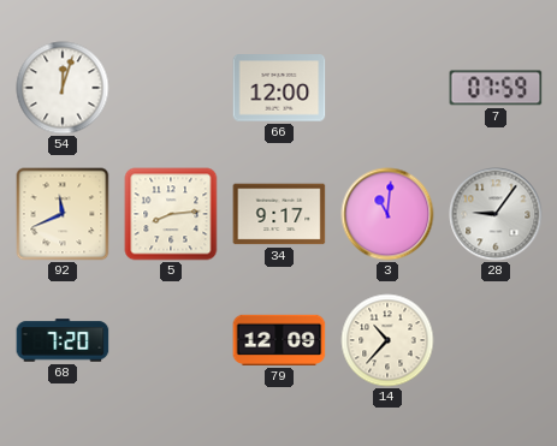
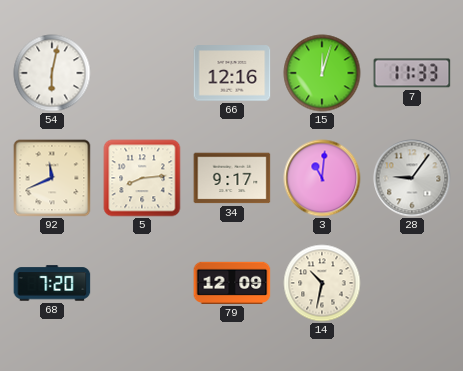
54: 12:03 -> 6:02 (52, 73)
66: 12:00 -> 12:16 (232, 73)
15: none -> 12:03 (322, 73)
7: 07:59 -> 11:33 (412, 73)
14: 10:37 -> 10:32 (322, 283)
